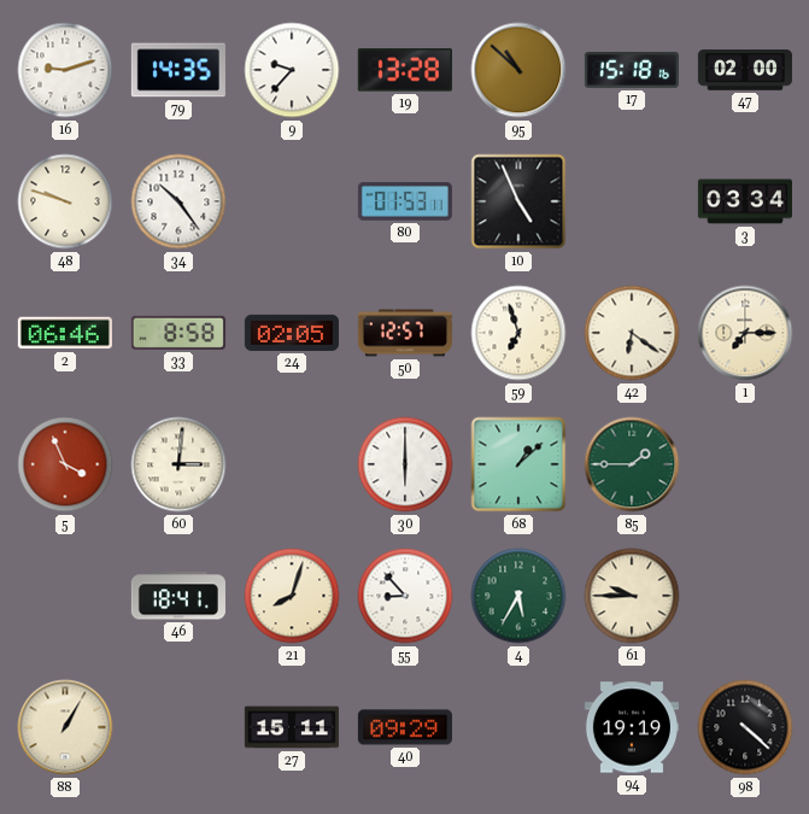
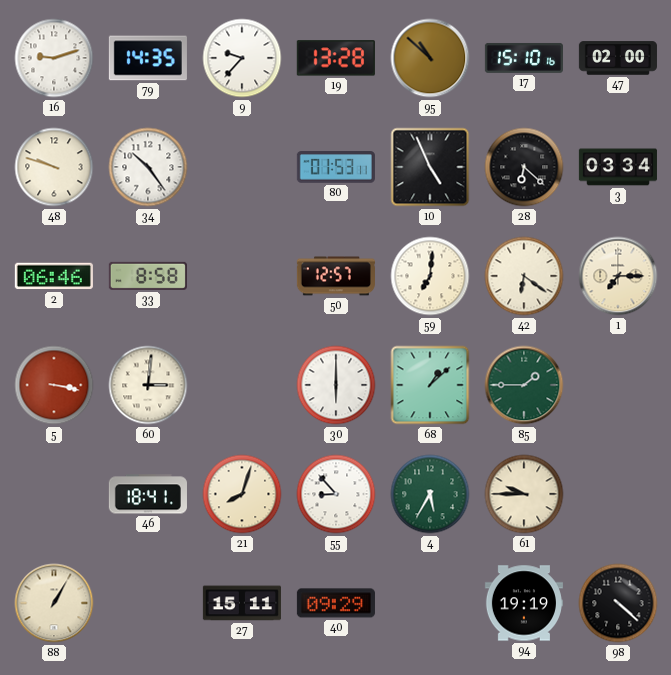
17: 15:18 -> 15:10 (524, 58)
28: none -> 6:22 (524, 167)
24: 02:05 -> none (292, 333)
59: 6:57 -> 7:01 (430, 276)
5: 3:56 -> 3:17 (54, 385)
